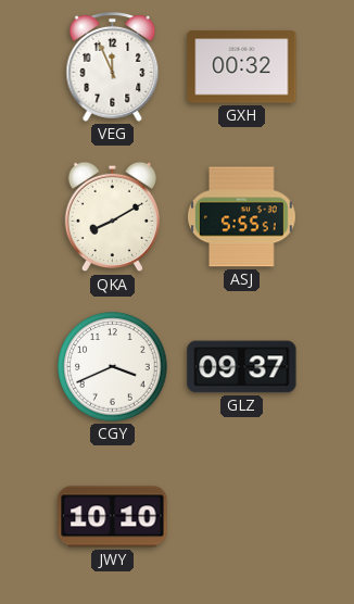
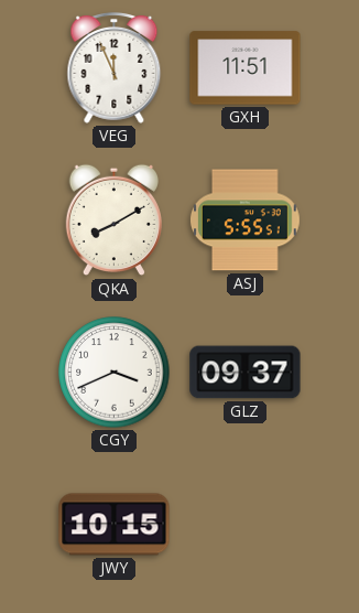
GXH: 00:32 -> 11:51 (246, 68)
JWY: 10:10 -> 10:15 (115, 525)
